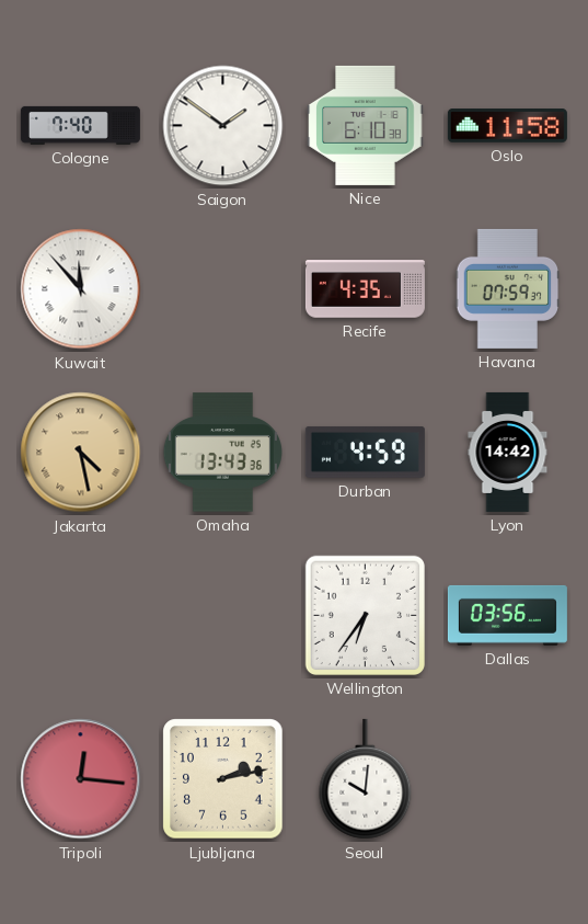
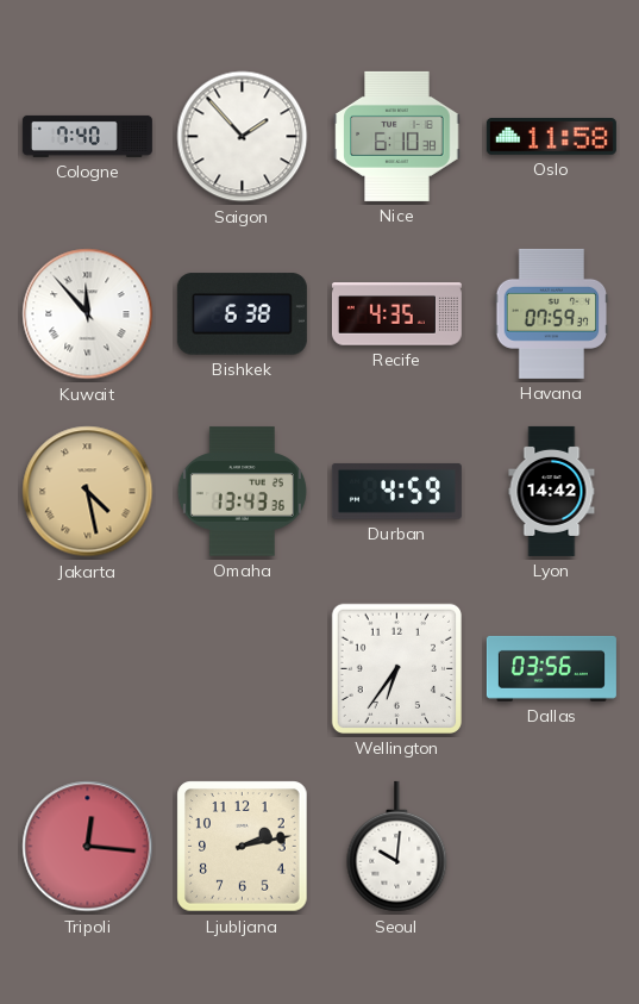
Saigon: 1:51 -> 1:53 (243, 137)
Bishkek: none -> 6:38 (242, 314)
